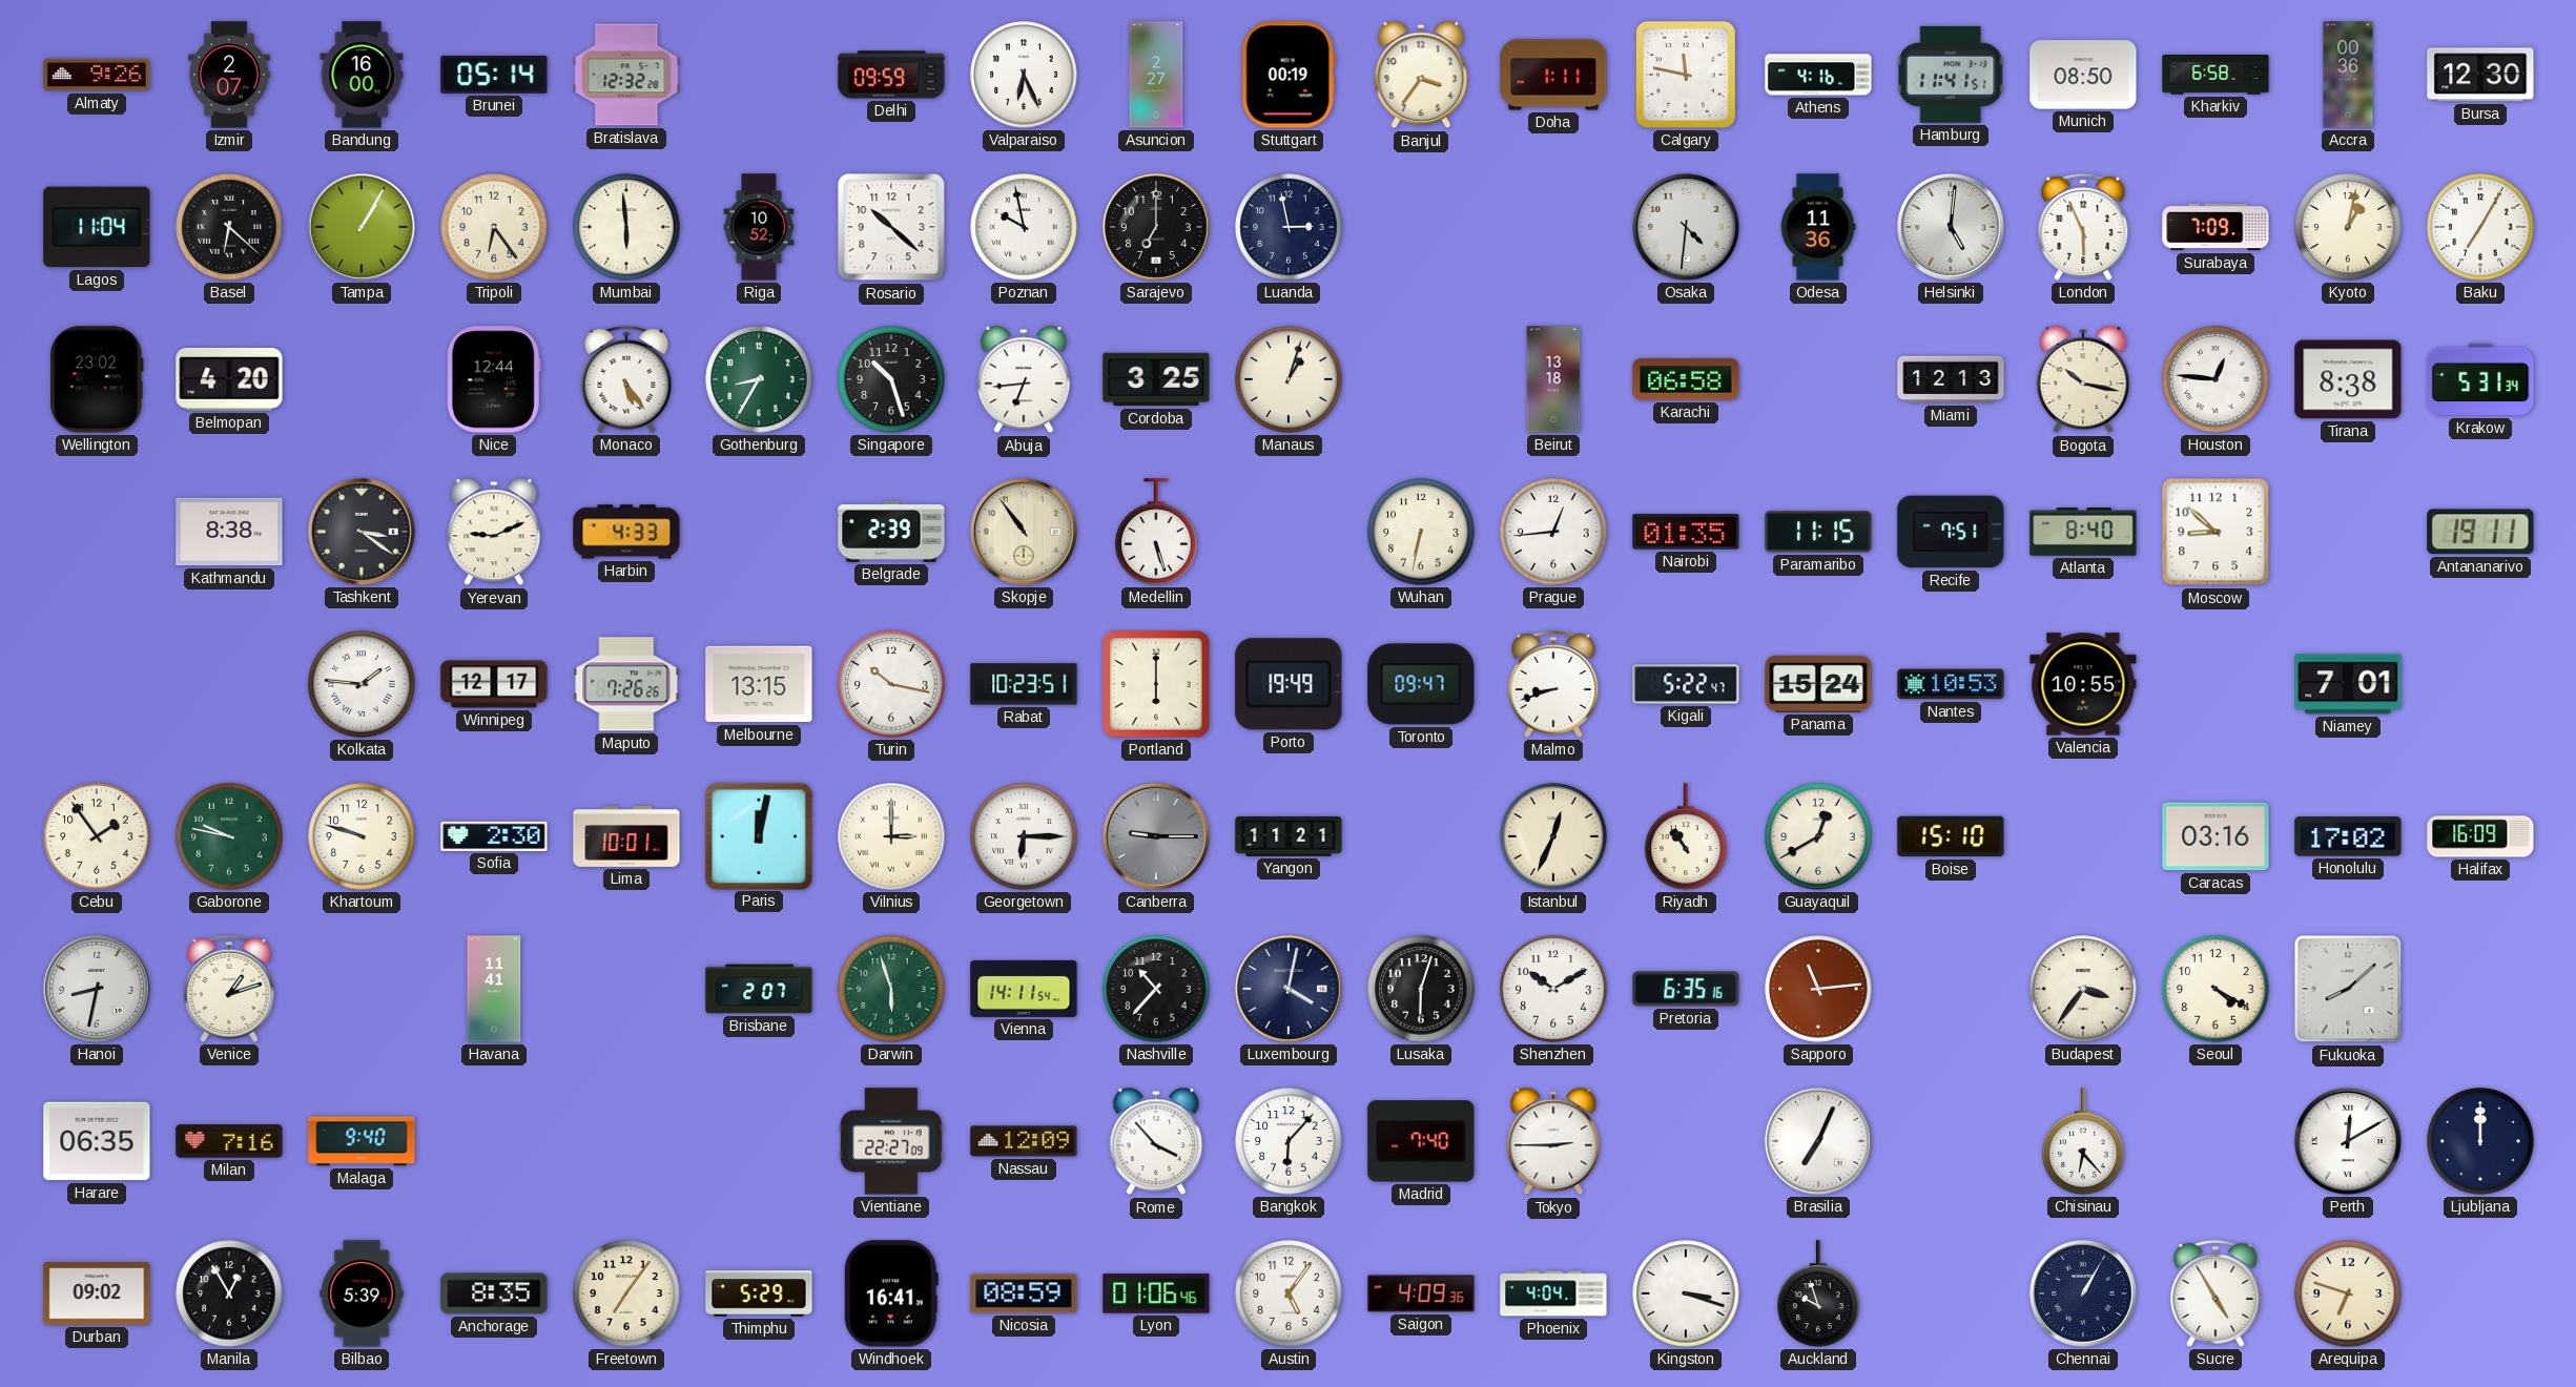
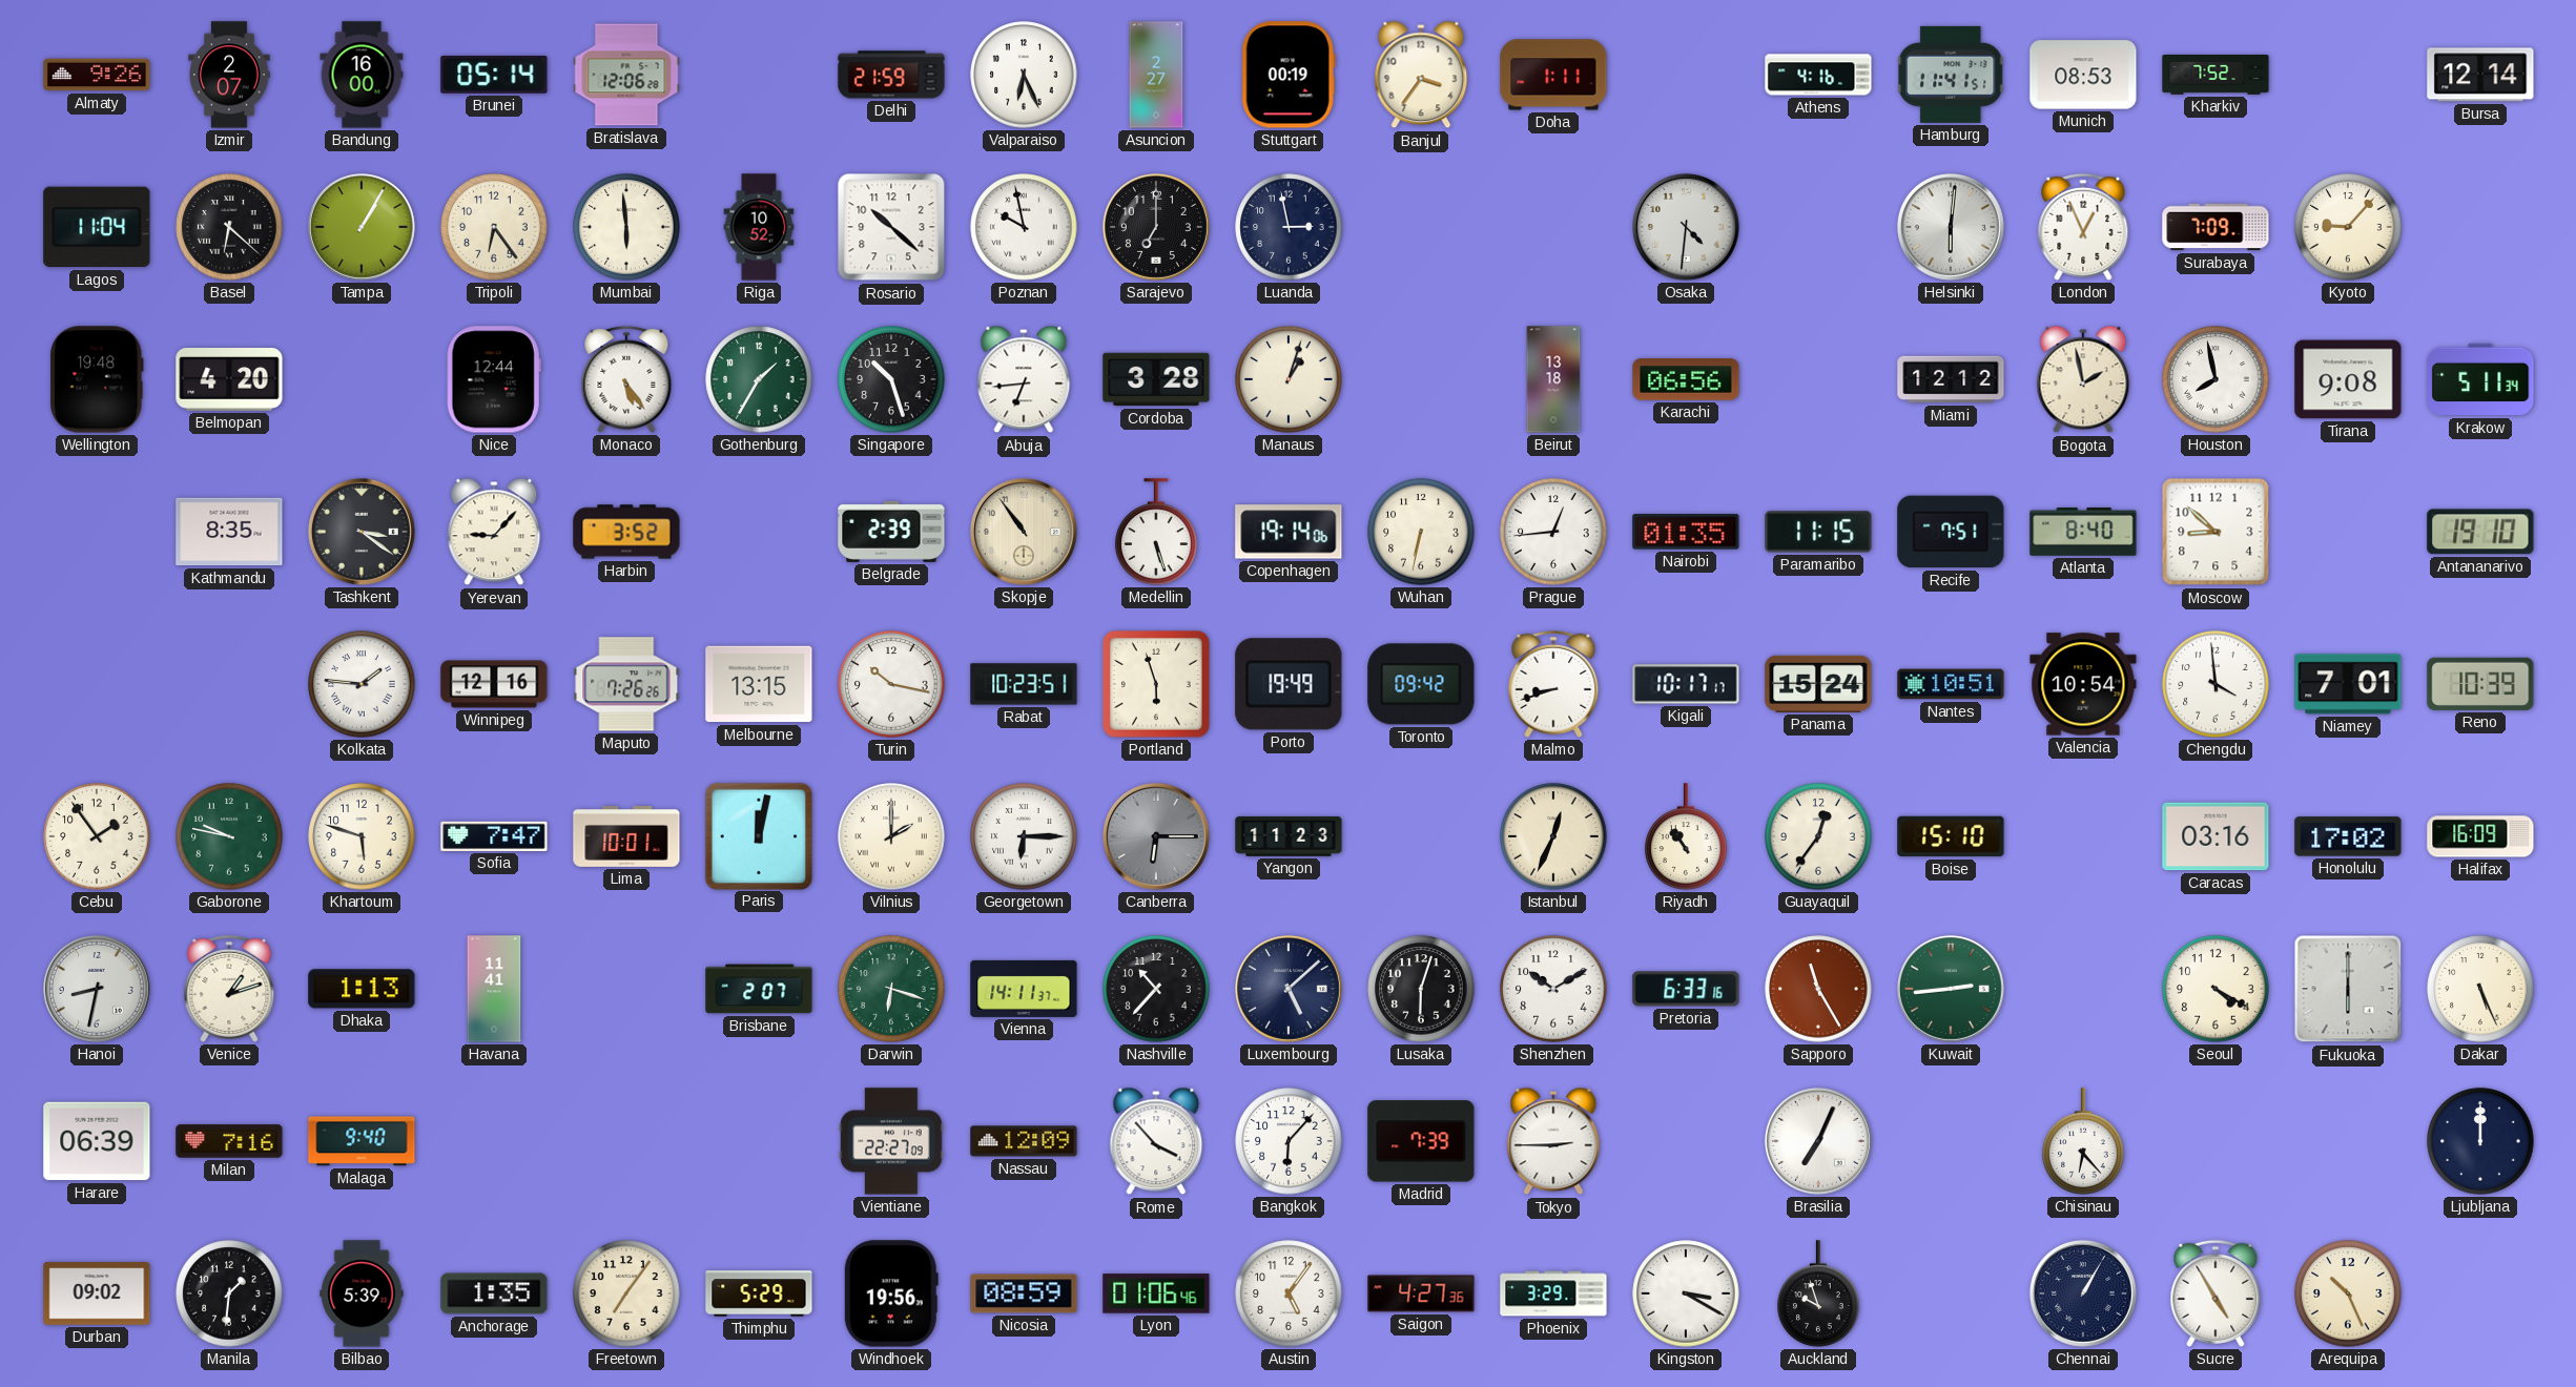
Bratislava: 12:32 -> 12:06 (626, 75)
Delhi: 09:59 -> 21:59 (891, 75)
Calgary: 11:47 -> none (1686, 75)
Munich: 08:50 -> 08:53 (2083, 75)
Kharkiv: 6:58 -> 7:52 (2216, 76)
Accra: 00:36 -> none (2348, 75)
Bursa: 12:30 -> 12:14 (2480, 75)
Odesa: 11:36 -> none (1818, 227)
Helsinki: 5:01 -> 6:01 (1951, 227)
London: 5:56 -> 12:56 (2083, 227)
Kyoto: 1:02 -> 9:07 (2348, 227)
Baku: 7:05 -> none (2480, 227)
Wellington: 23:02 -> 19:48 (97, 379)
Gothenburg: 8:35 -> 1:35 (759, 379)
Cordoba: 3:25 -> 3:28 (1156, 379)
Karachi: 06:58 -> 06:56 (1686, 379)
Miami: 12:13 -> 12:12 (1951, 379)
Bogota: 10:17 -> 1:58 (2083, 379)
Houston: 12:46 -> 7:58 (2216, 379)
Tirana: 8:38 -> 9:08 (2348, 379)
Krakow: 5:31 -> 5:11 (2480, 379)
Kathmandu: 8:38 -> 8:35 (229, 532)
Yerevan: 9:11 -> 9:07 (494, 532)
Harbin: 4:33 -> 3:52 (626, 532)
Copenhagen: none -> 19:14 (1289, 532)
Antananarivo: 19:11 -> 19:10 (2480, 532)
Winnipeg: 12:17 -> 12:16 (494, 684)
Portland: 6:00 -> 5:57 (1157, 685)
Toronto: 09:47 -> 09:42 (1421, 684)
Kigali: 5:22 -> 10:17 (1686, 684)
Nantes: 10:53 -> 10:51 (1951, 684)
Valencia: 10:55 -> 10:54 (2083, 684)
Chengdu: none -> 3:59 (2216, 684)
Reno: none -> 10:39 (2480, 684)
Khartoum: 9:48 -> 5:48 (362, 836)
Sofia: 2:30 -> 7:47 (494, 836)
Vilnius: 3:00 -> 2:00 (891, 836)
Canberra: 9:15 -> 6:15 (1156, 836)
Yangon: 11:21 -> 11:23 (1289, 836)
Guayaquil: 12:40 -> 12:36 (1818, 836)
Dhaka: none -> 1:13 (362, 989)
Darwin: 5:57 -> 6:18 (891, 989)
Vienna: 14:11:54 -> 14:11:37 (1024, 989)
Luxembourg: 4:02 -> 5:08 (1289, 989)
Pretoria: 6:35 -> 6:33 (1686, 989)
Sapporo: 11:14 -> 11:25 (1818, 989)
Kuwait: none -> 2:44 (1951, 989)
Budapest: 3:36 -> none (2083, 989)
Fukuoka: 8:08 -> 6:00 (2348, 989)
Dakar: none -> 5:26 (2480, 989)
Harare: 06:35 -> 06:39 (97, 1141)
Madrid: 7:40 -> 7:39 (1421, 1141)
Perth: 12:10 -> none (2348, 1141)
Manila: 12:55 -> 1:31 (229, 1293)
Anchorage: 8:35 -> 1:35 (494, 1293)
Windhoek: 16:41 -> 19:56 (891, 1293)
Saigon: 4:09 -> 4:27 (1421, 1293)
Phoenix: 4:04 -> 3:29 (1553, 1293)
Kingston: 3:18 -> 3:20 (1686, 1293)
Arequipa: 6:48 -> 10:26 (2348, 1293)
